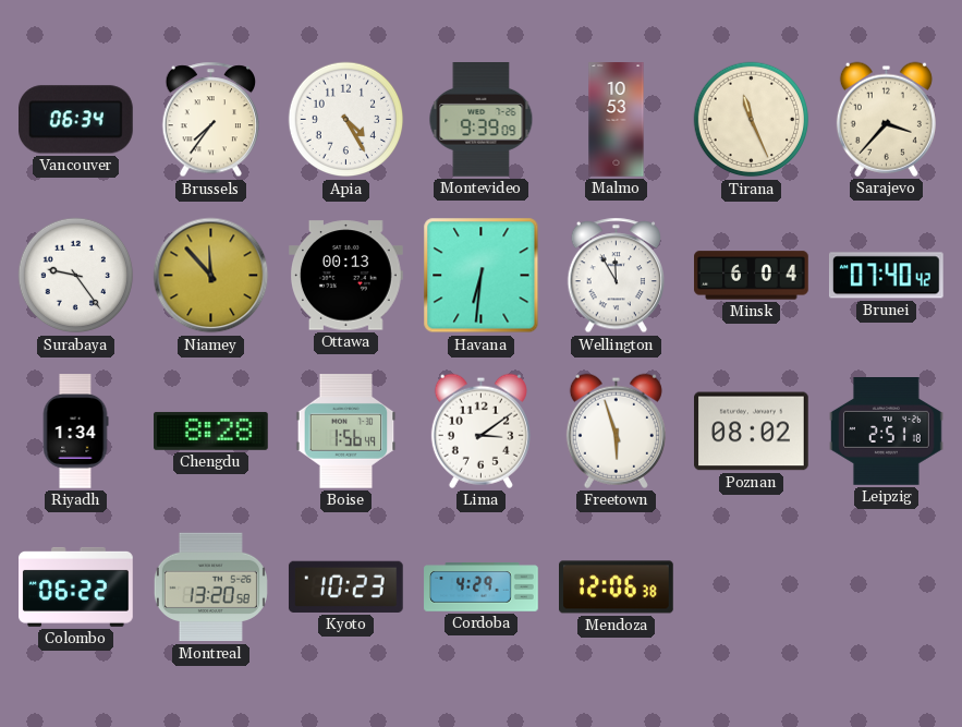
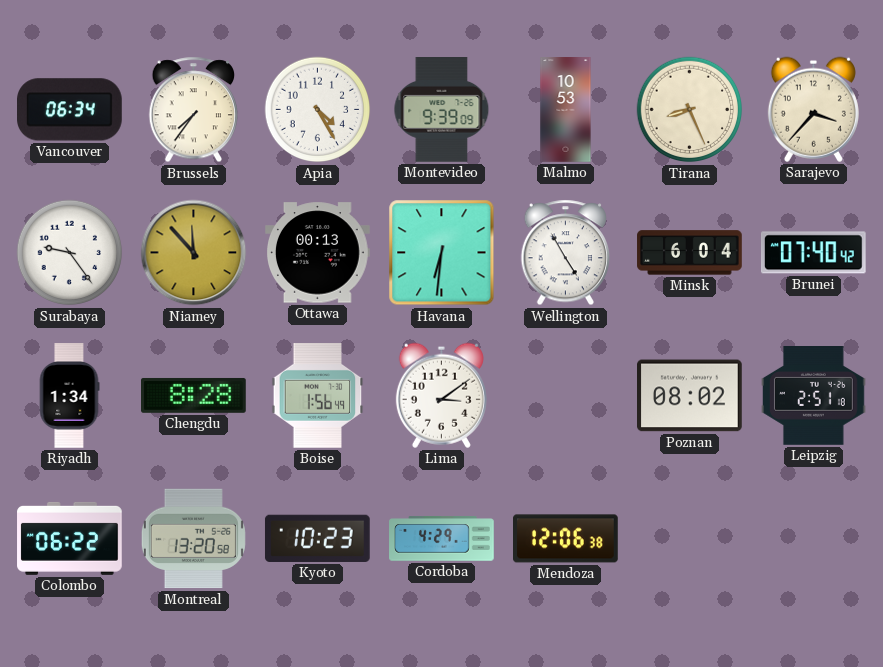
Tirana: 11:26 -> 8:26 (690, 110)
Wellington: 11:55 -> 4:55 (565, 253)
Freetown: 5:57 -> none (616, 431)
